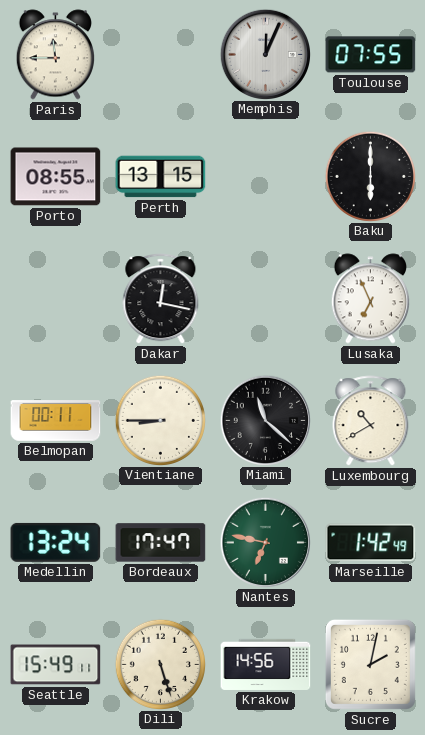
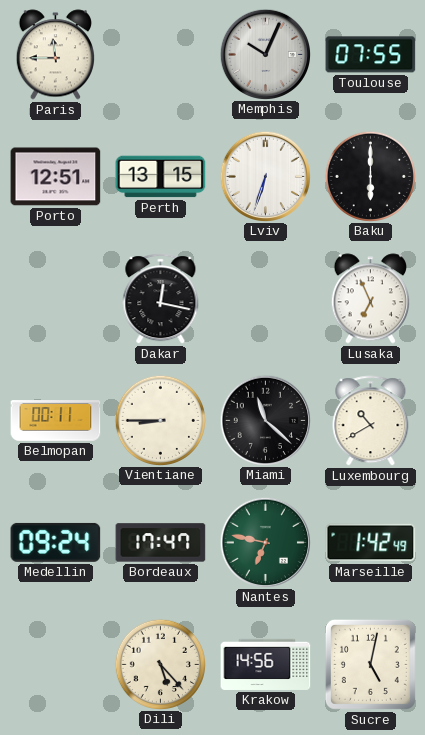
Memphis: 12:04 -> 10:04 (265, 54)
Porto: 08:55 -> 12:51 (56, 177)
Lviv: none -> 6:33 (265, 176)
Medellin: 13:24 -> 09:24 (56, 542)
Seattle: 15:49 -> none (56, 665)
Dili: 5:27 -> 5:23 (160, 664)
Sucre: 2:02 -> 5:02 (370, 664)
